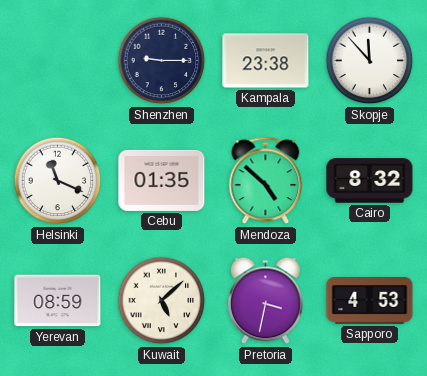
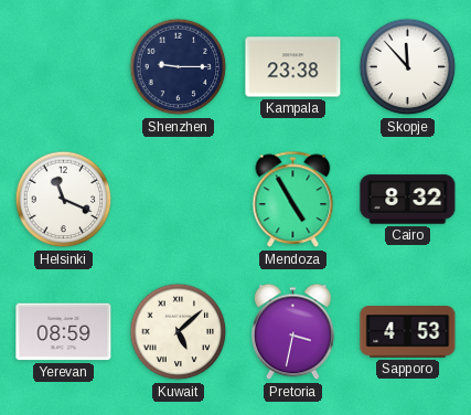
Cebu: 01:35 -> none (162, 180)
Mendoza: 4:52 -> 4:55 (293, 200)
